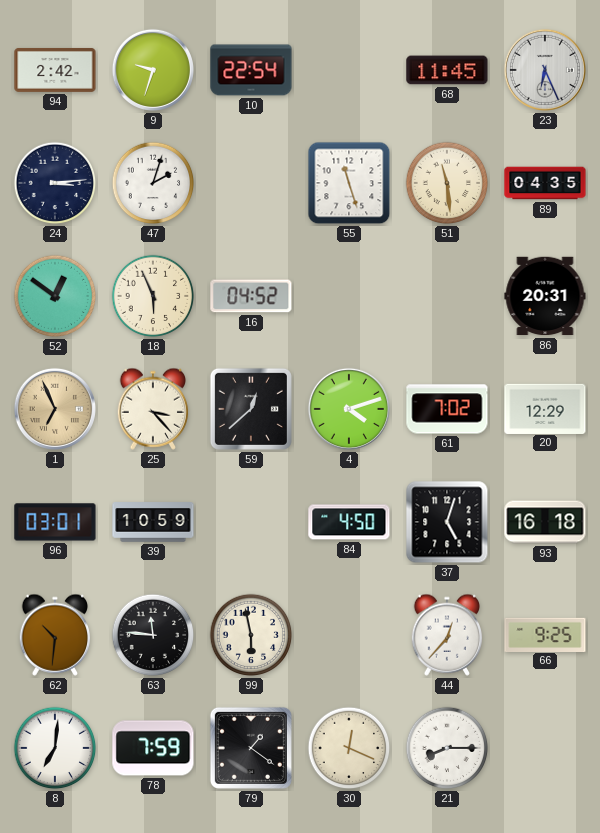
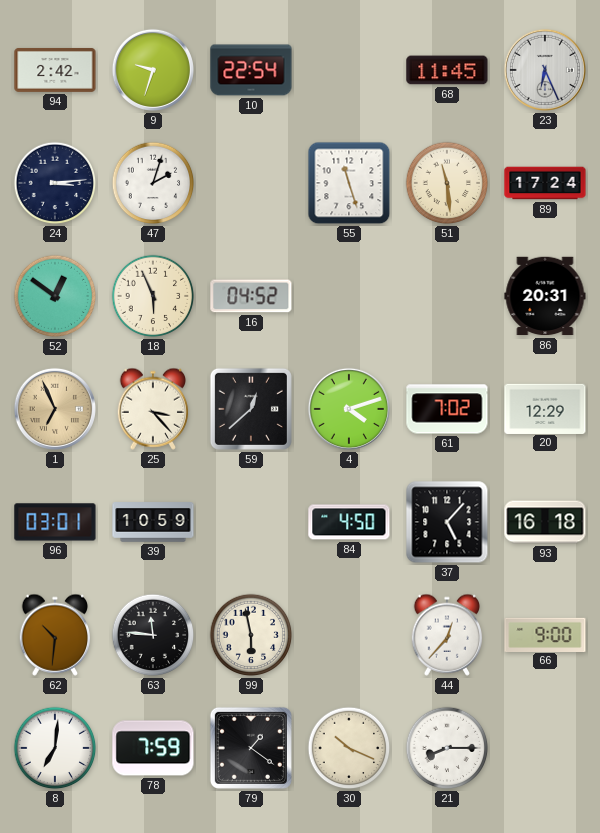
89: 04:35 -> 17:24 (545, 183)
37: 5:03 -> 5:07 (447, 522)
66: 9:25 -> 9:00 (545, 634)
30: 12:19 -> 10:19 (349, 748)
